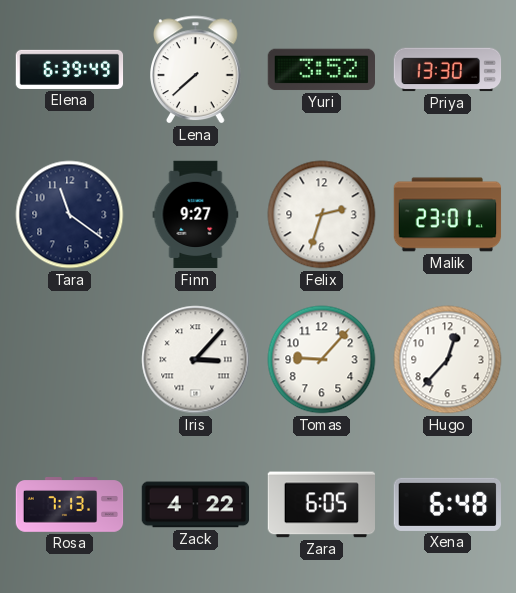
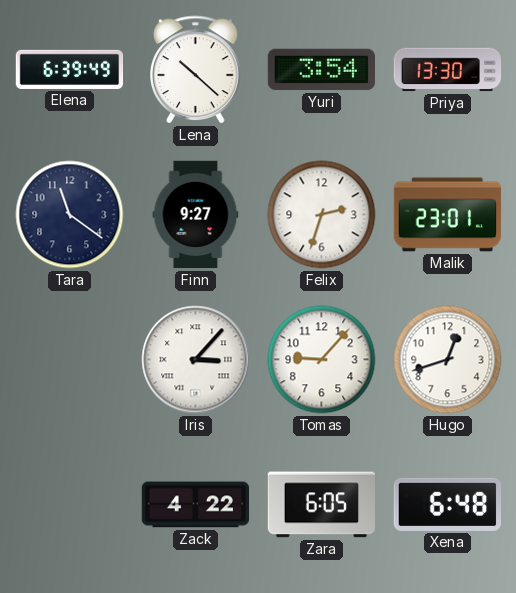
Lena: 7:38 -> 10:22 (196, 70)
Yuri: 3:52 -> 3:54 (321, 70)
Hugo: 12:37 -> 12:42 (448, 360)
Rosa: 7:13 -> none (70, 505)
